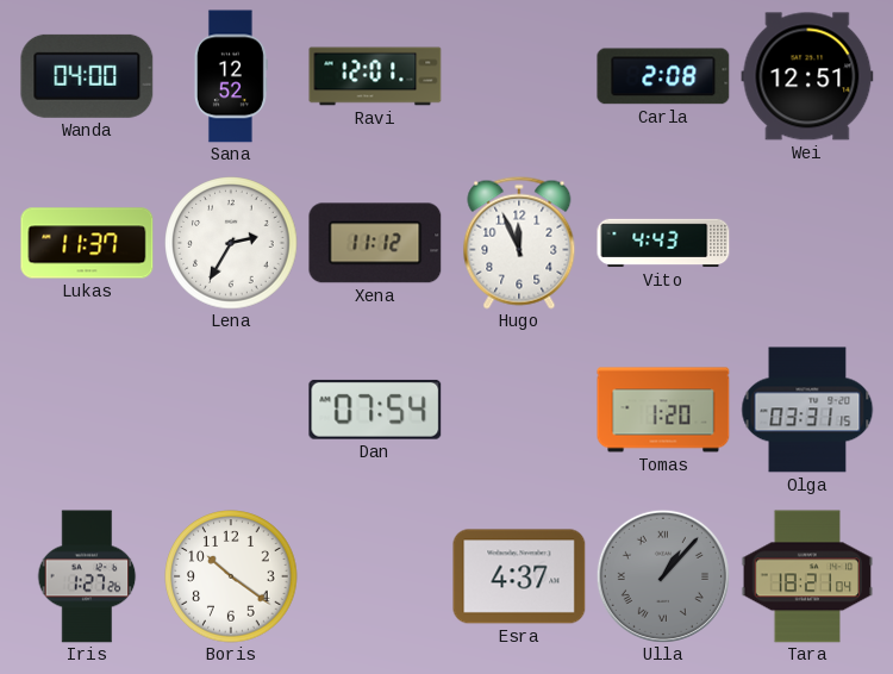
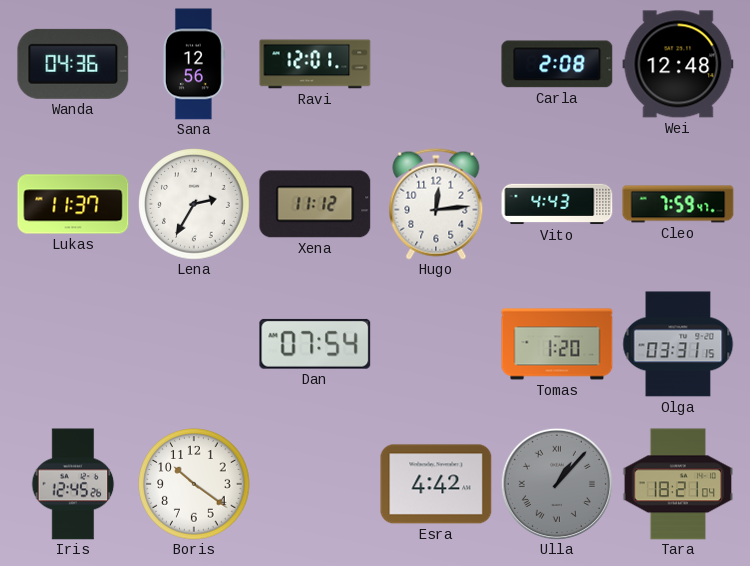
Wanda: 04:00 -> 04:36 (73, 64)
Sana: 12:52 -> 12:56 (194, 64)
Wei: 12:51 -> 12:48 (678, 64)
Hugo: 11:56 -> 12:14 (436, 204)
Cleo: none -> 7:59 (678, 204)
Iris: 1:27 -> 12:45 (73, 484)
Esra: 4:37 -> 4:42 (436, 484)
